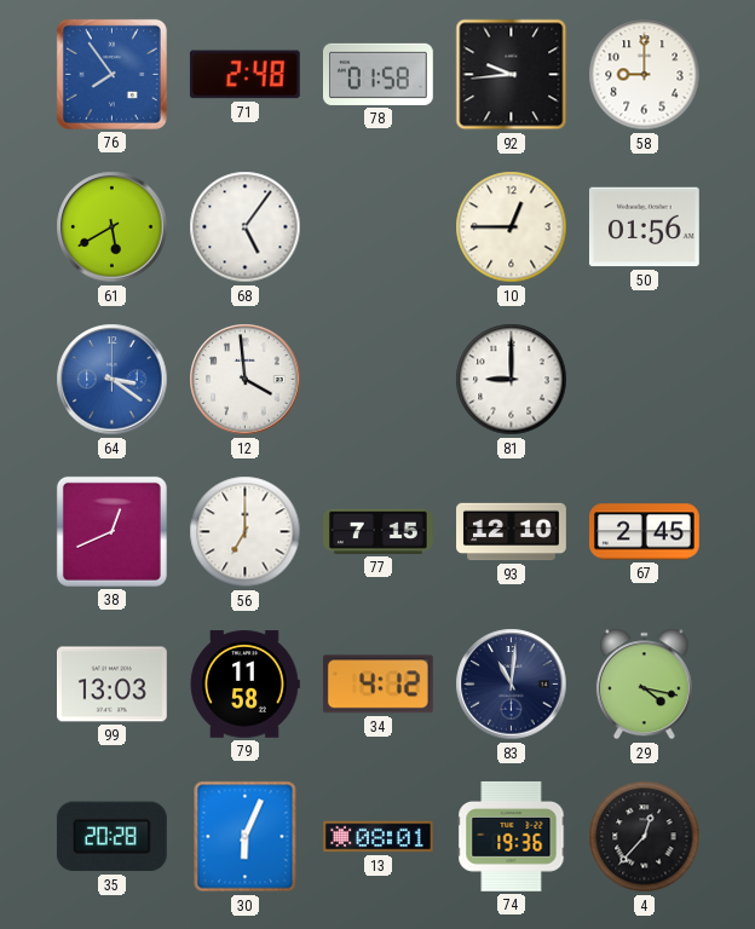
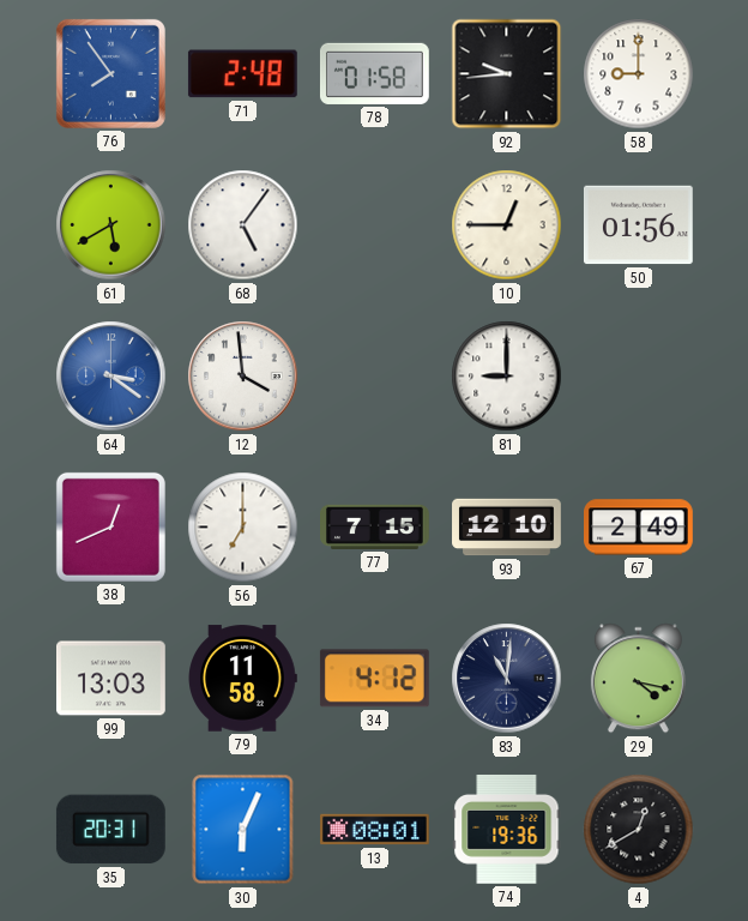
67: 2:45 -> 2:49 (639, 528)
35: 20:28 -> 20:31 (110, 830)
4: 12:37 -> 12:40 (639, 830)
